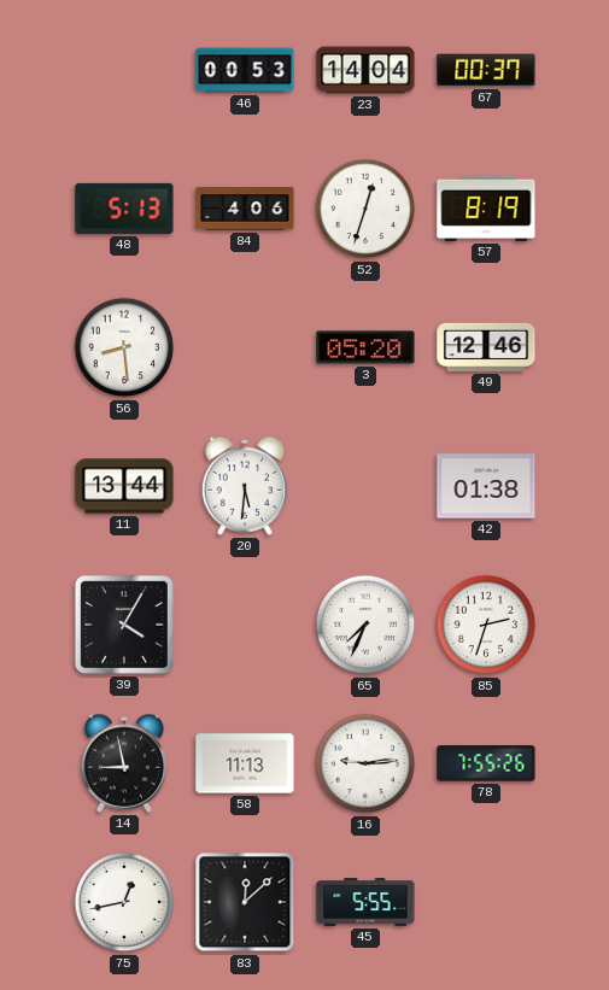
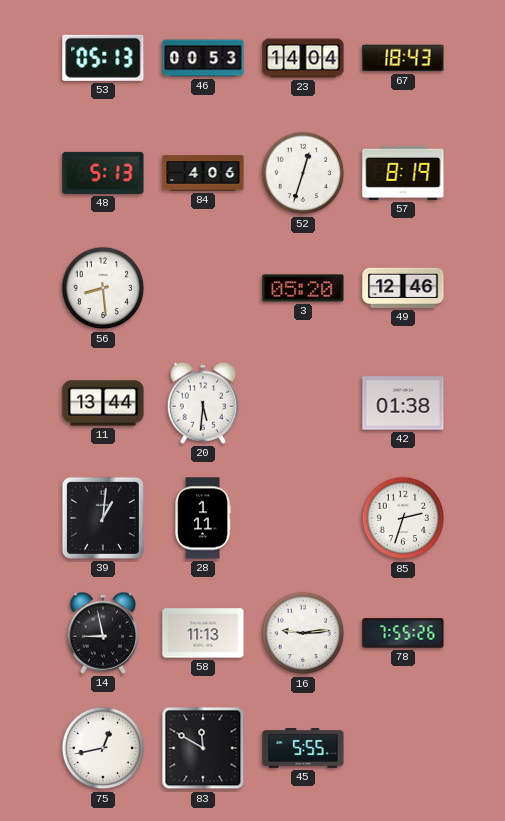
53: none -> 05:13 (103, 58)
67: 00:37 -> 18:43 (403, 58)
39: 4:05 -> 1:01 (103, 518)
28: none -> 1:11 (203, 518)
65: 7:34 -> none (365, 625)
83: 12:08 -> 11:50 (203, 748)
